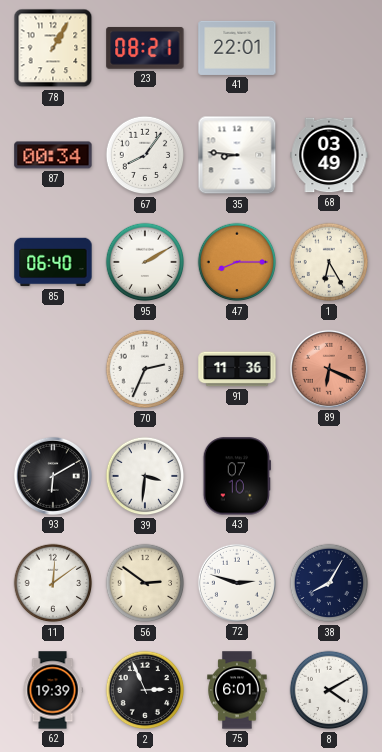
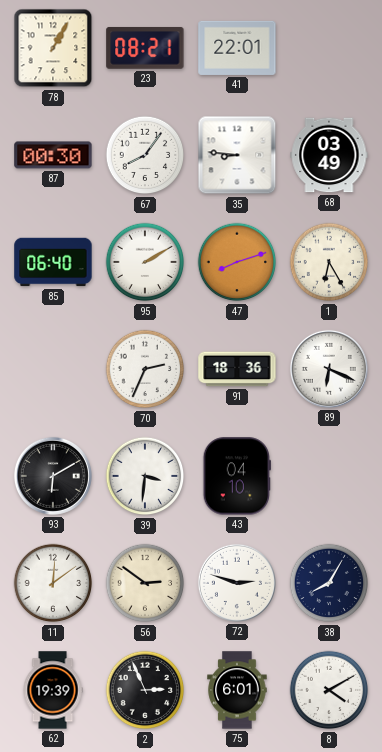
87: 00:34 -> 00:30 (53, 155)
47: 8:15 -> 8:12 (237, 262)
91: 11:36 -> 18:36 (237, 369)
89 dial: salmon -> white (329, 369)
43: 07:10 -> 04:10 (237, 476)
